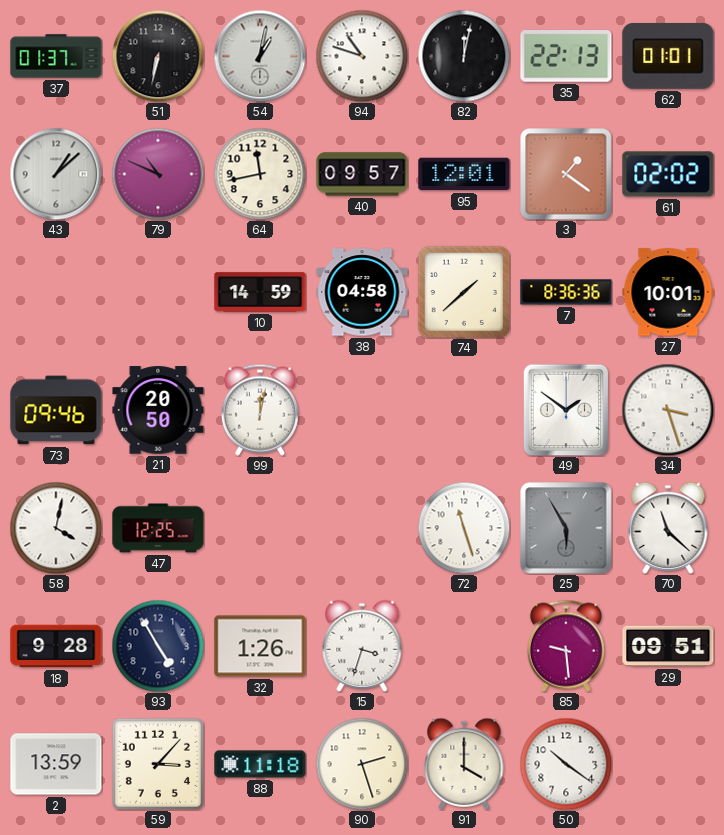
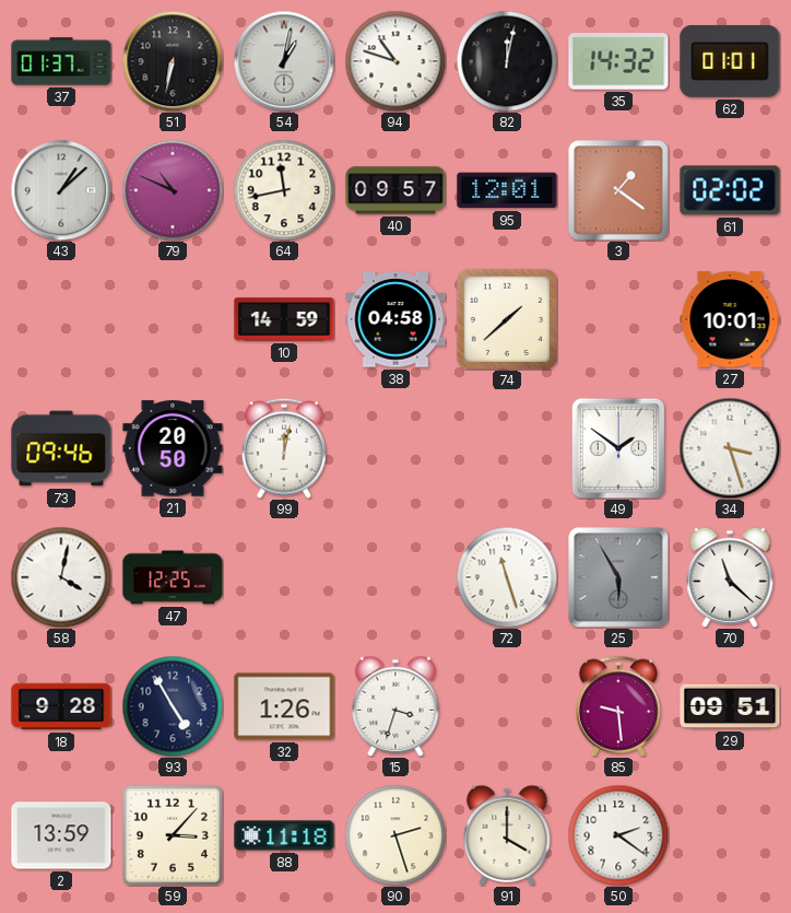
35: 22:13 -> 14:32 (618, 61)
7: 8:36 -> none (566, 292)
50: 10:21 -> 2:21 (618, 835)
